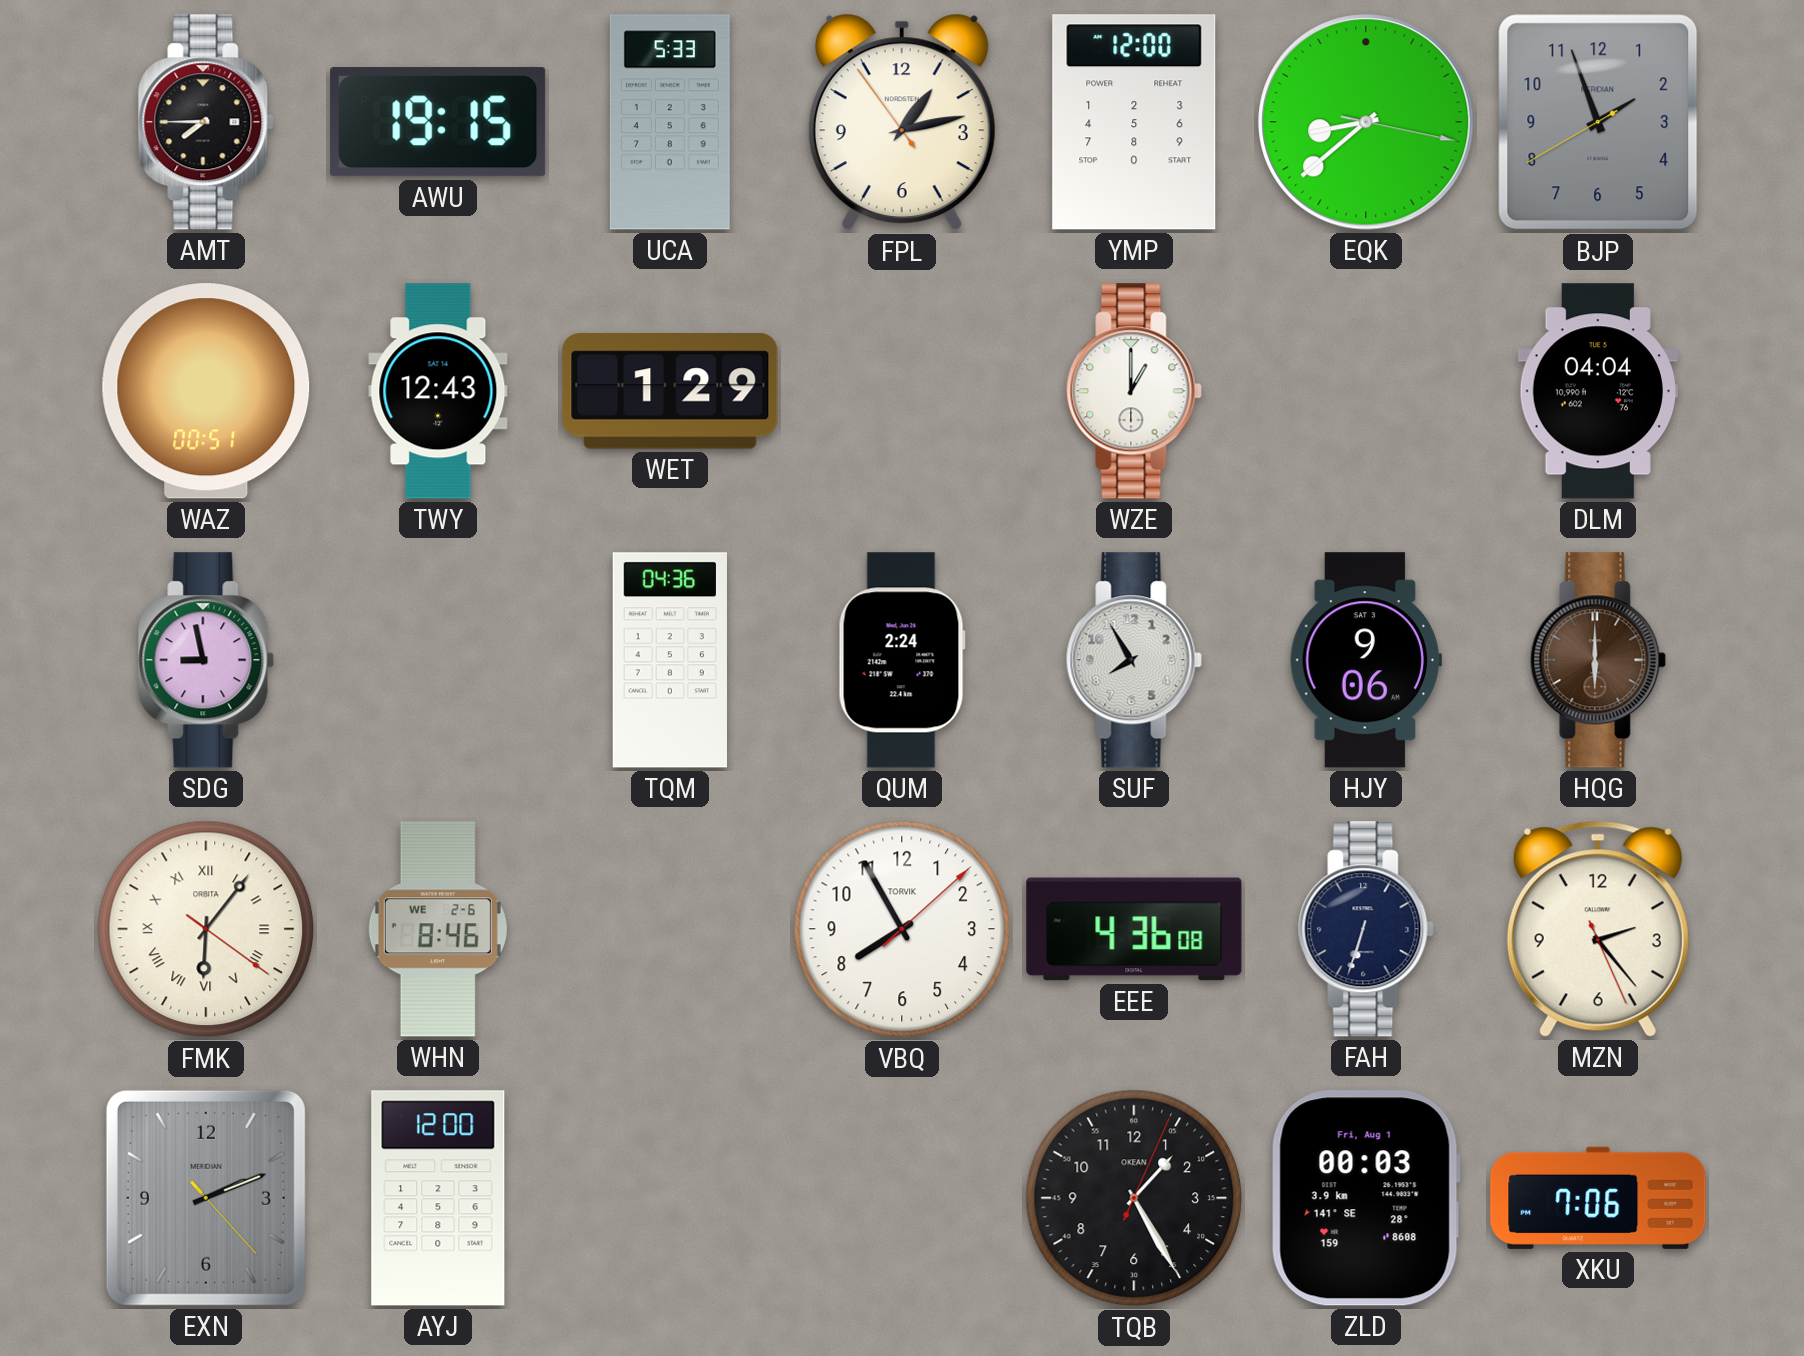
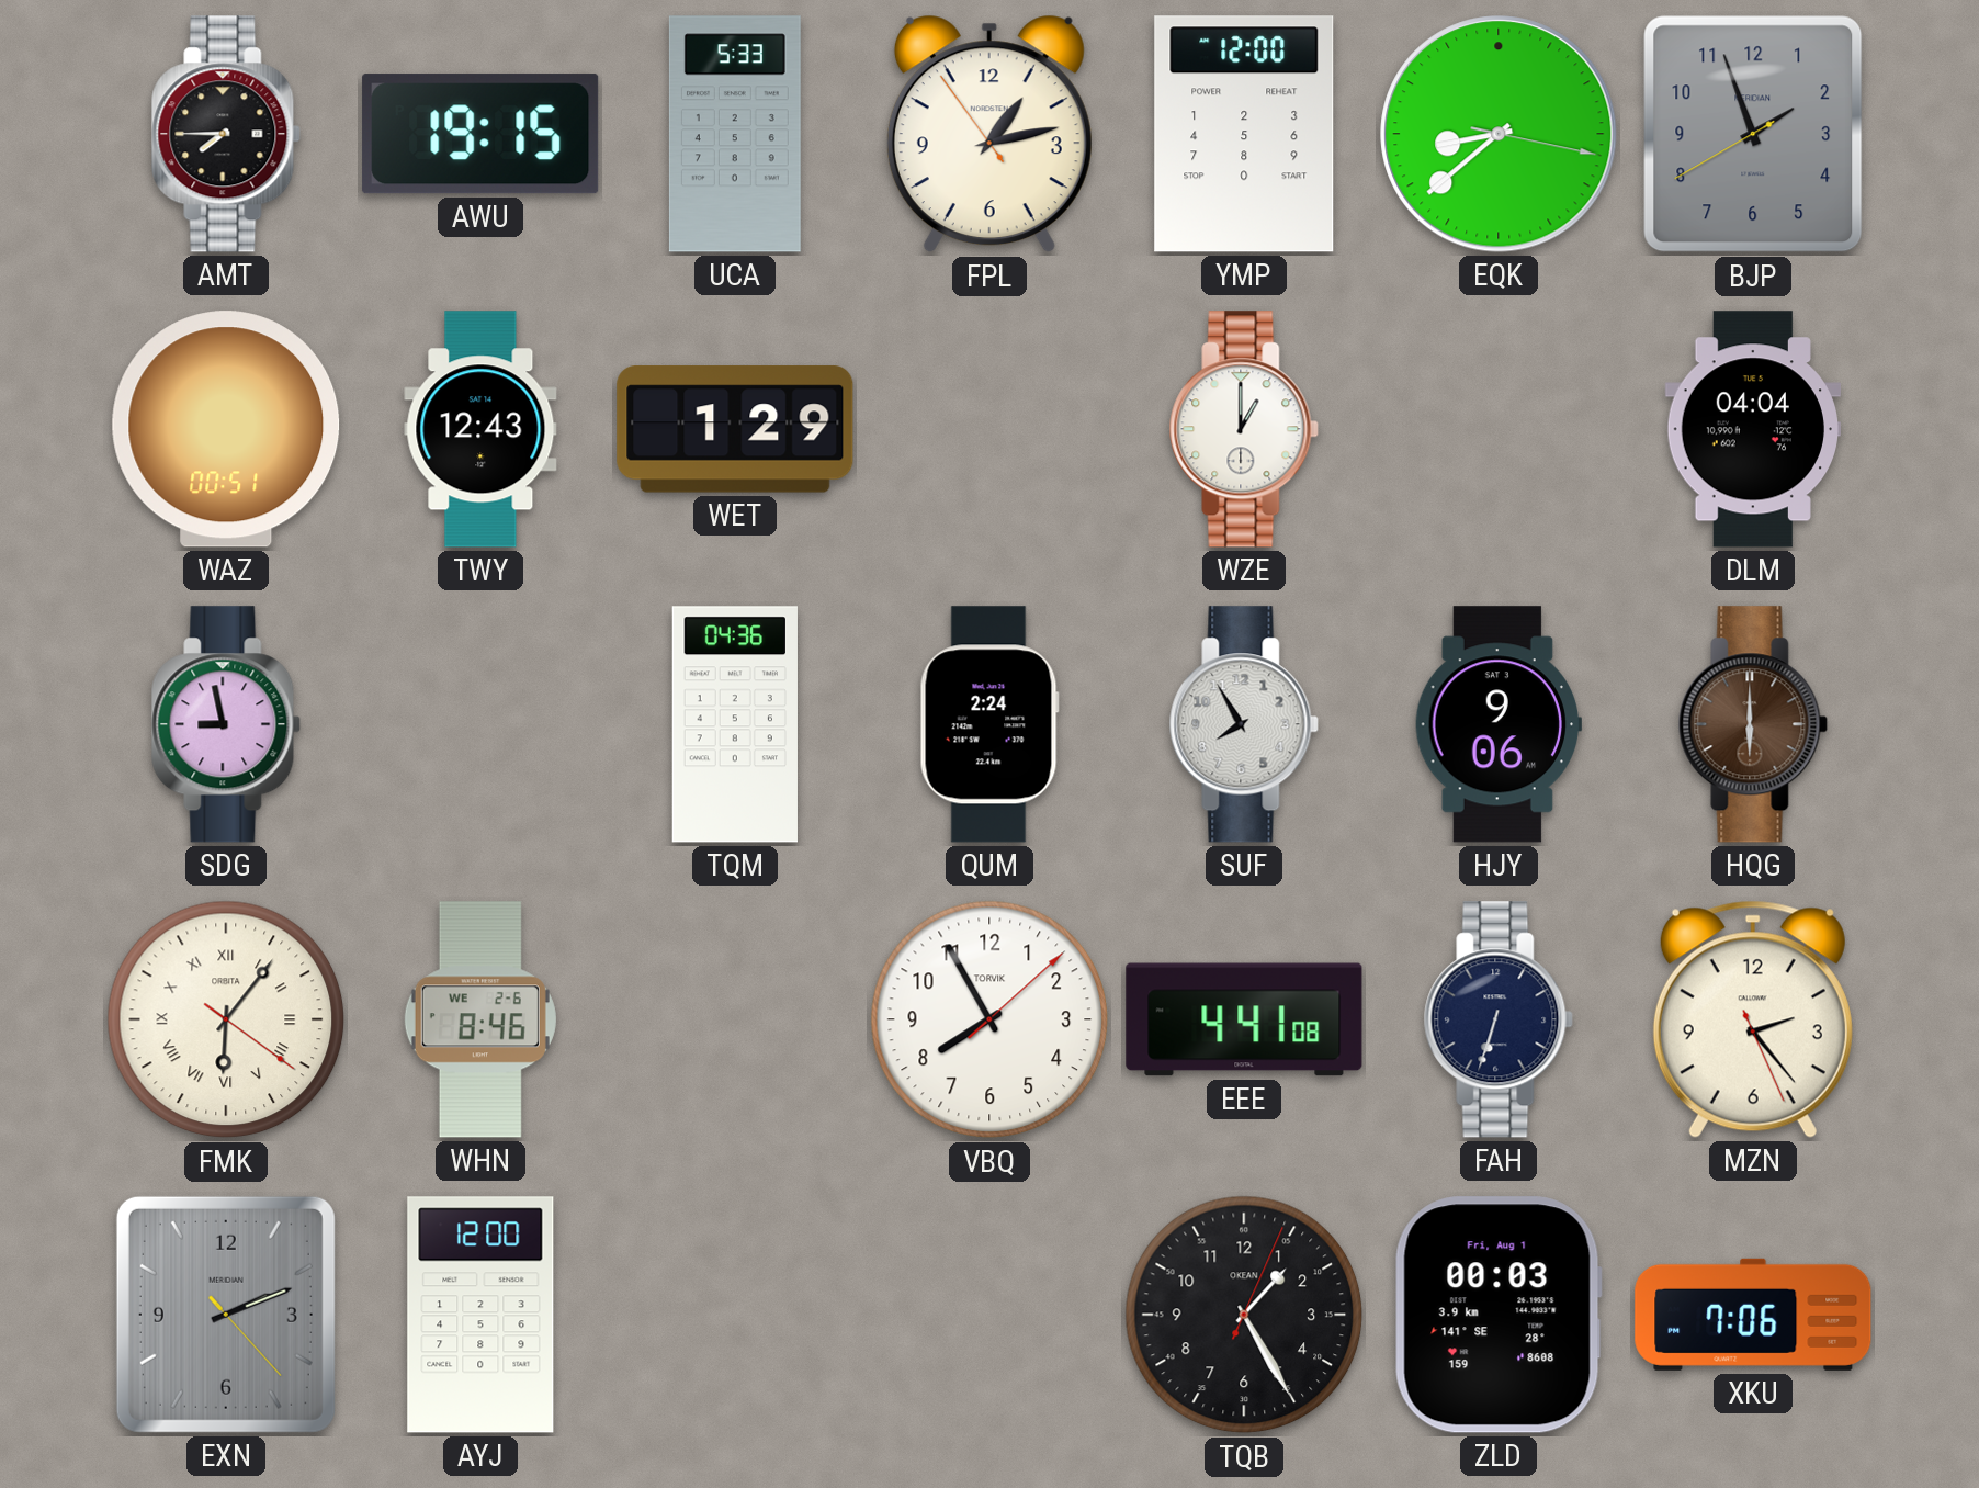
EEE: 4:36 -> 4:41 (1244, 1019)
